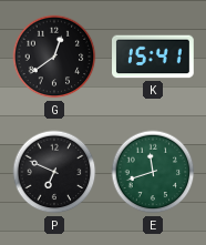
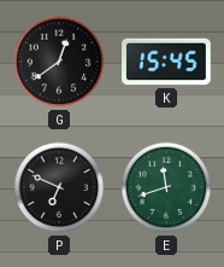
K: 15:41 -> 15:45 (167, 62)
